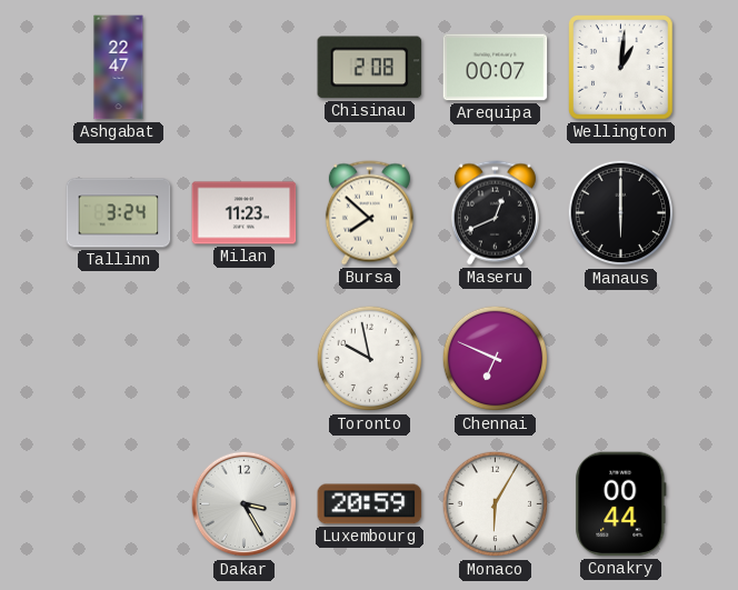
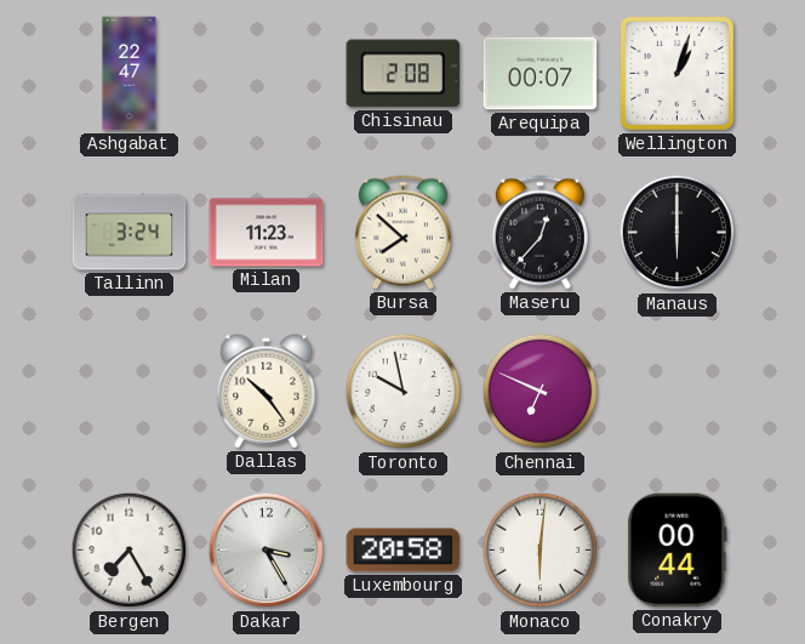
Wellington: 1:01 -> 1:03 (678, 74)
Maseru: 12:41 -> 12:37 (539, 233)
Dallas: none -> 10:24 (267, 392)
Bergen: none -> 7:25 (130, 551)
Luxembourg: 20:59 -> 20:58 (404, 551)
Monaco: 6:05 -> 6:01 (541, 551)
